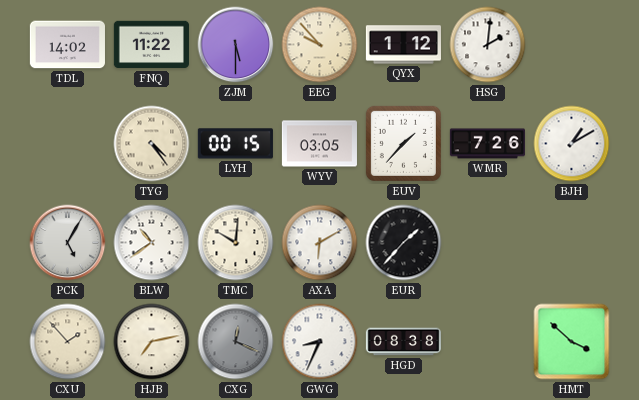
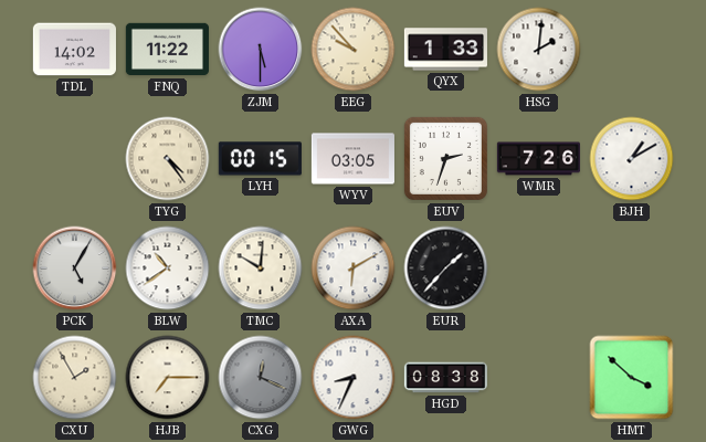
QYX: 1:12 -> 1:33 (445, 50)
EUV: 1:37 -> 2:33 (445, 158)
CXU: 1:53 -> 1:55 (75, 378)
HJB: 7:13 -> 7:15 (168, 378)
